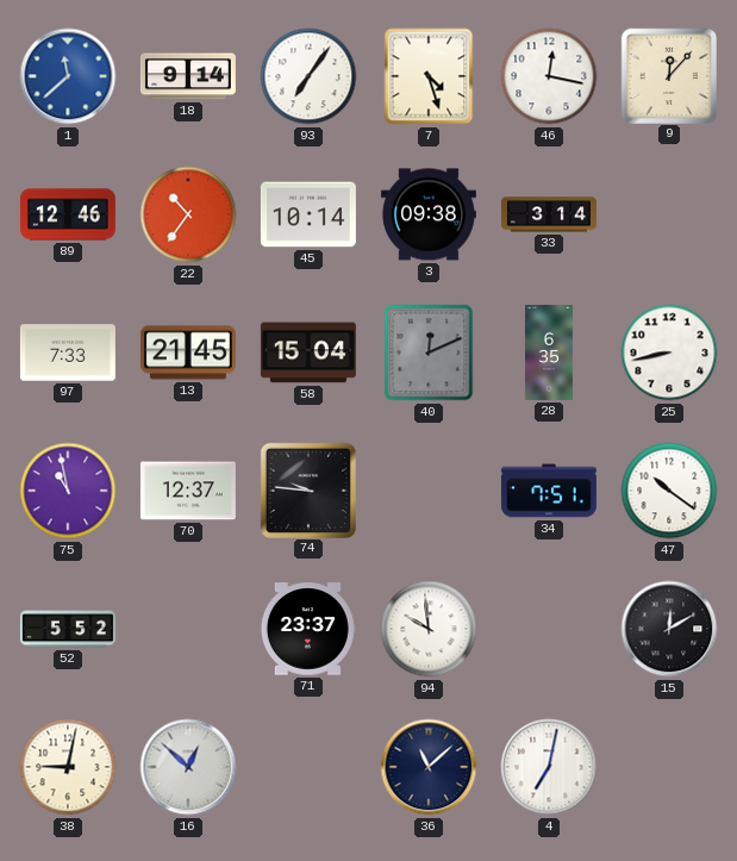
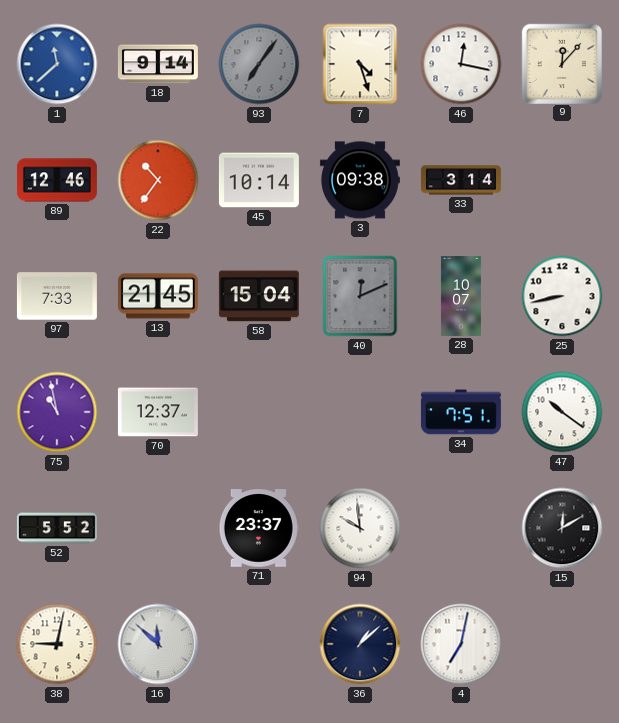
93 dial: white -> grey (259, 64)
28: 6:35 -> 10:07 (461, 296)
74: 9:46 -> none (307, 489)
16: 12:52 -> 11:52 (158, 644)
36: 11:08 -> 1:08 (360, 644)
